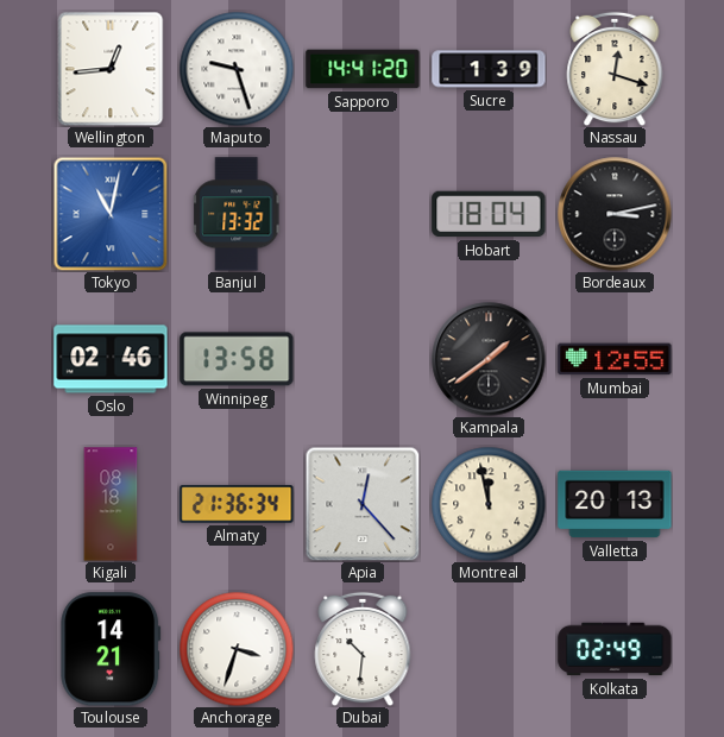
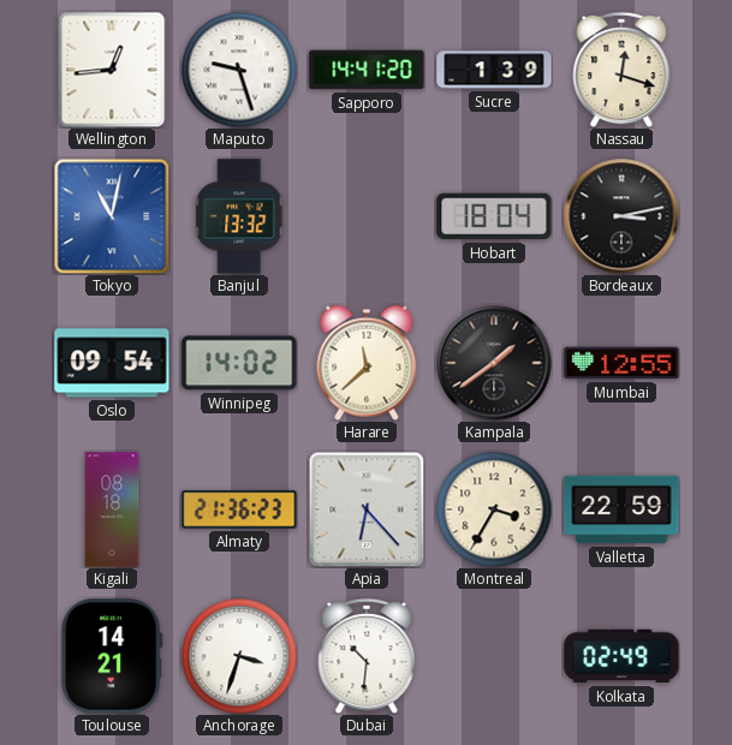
Oslo: 02:46 -> 09:54 (112, 363)
Winnipeg: 13:58 -> 14:02 (239, 363)
Harare: none -> 11:38 (367, 363)
Almaty: 21:36:34 -> 21:36:23 (239, 509)
Apia: 12:23 -> 6:23 (367, 509)
Montreal: 11:58 -> 3:35 (494, 509)
Valletta: 20:13 -> 22:59 (621, 509)
